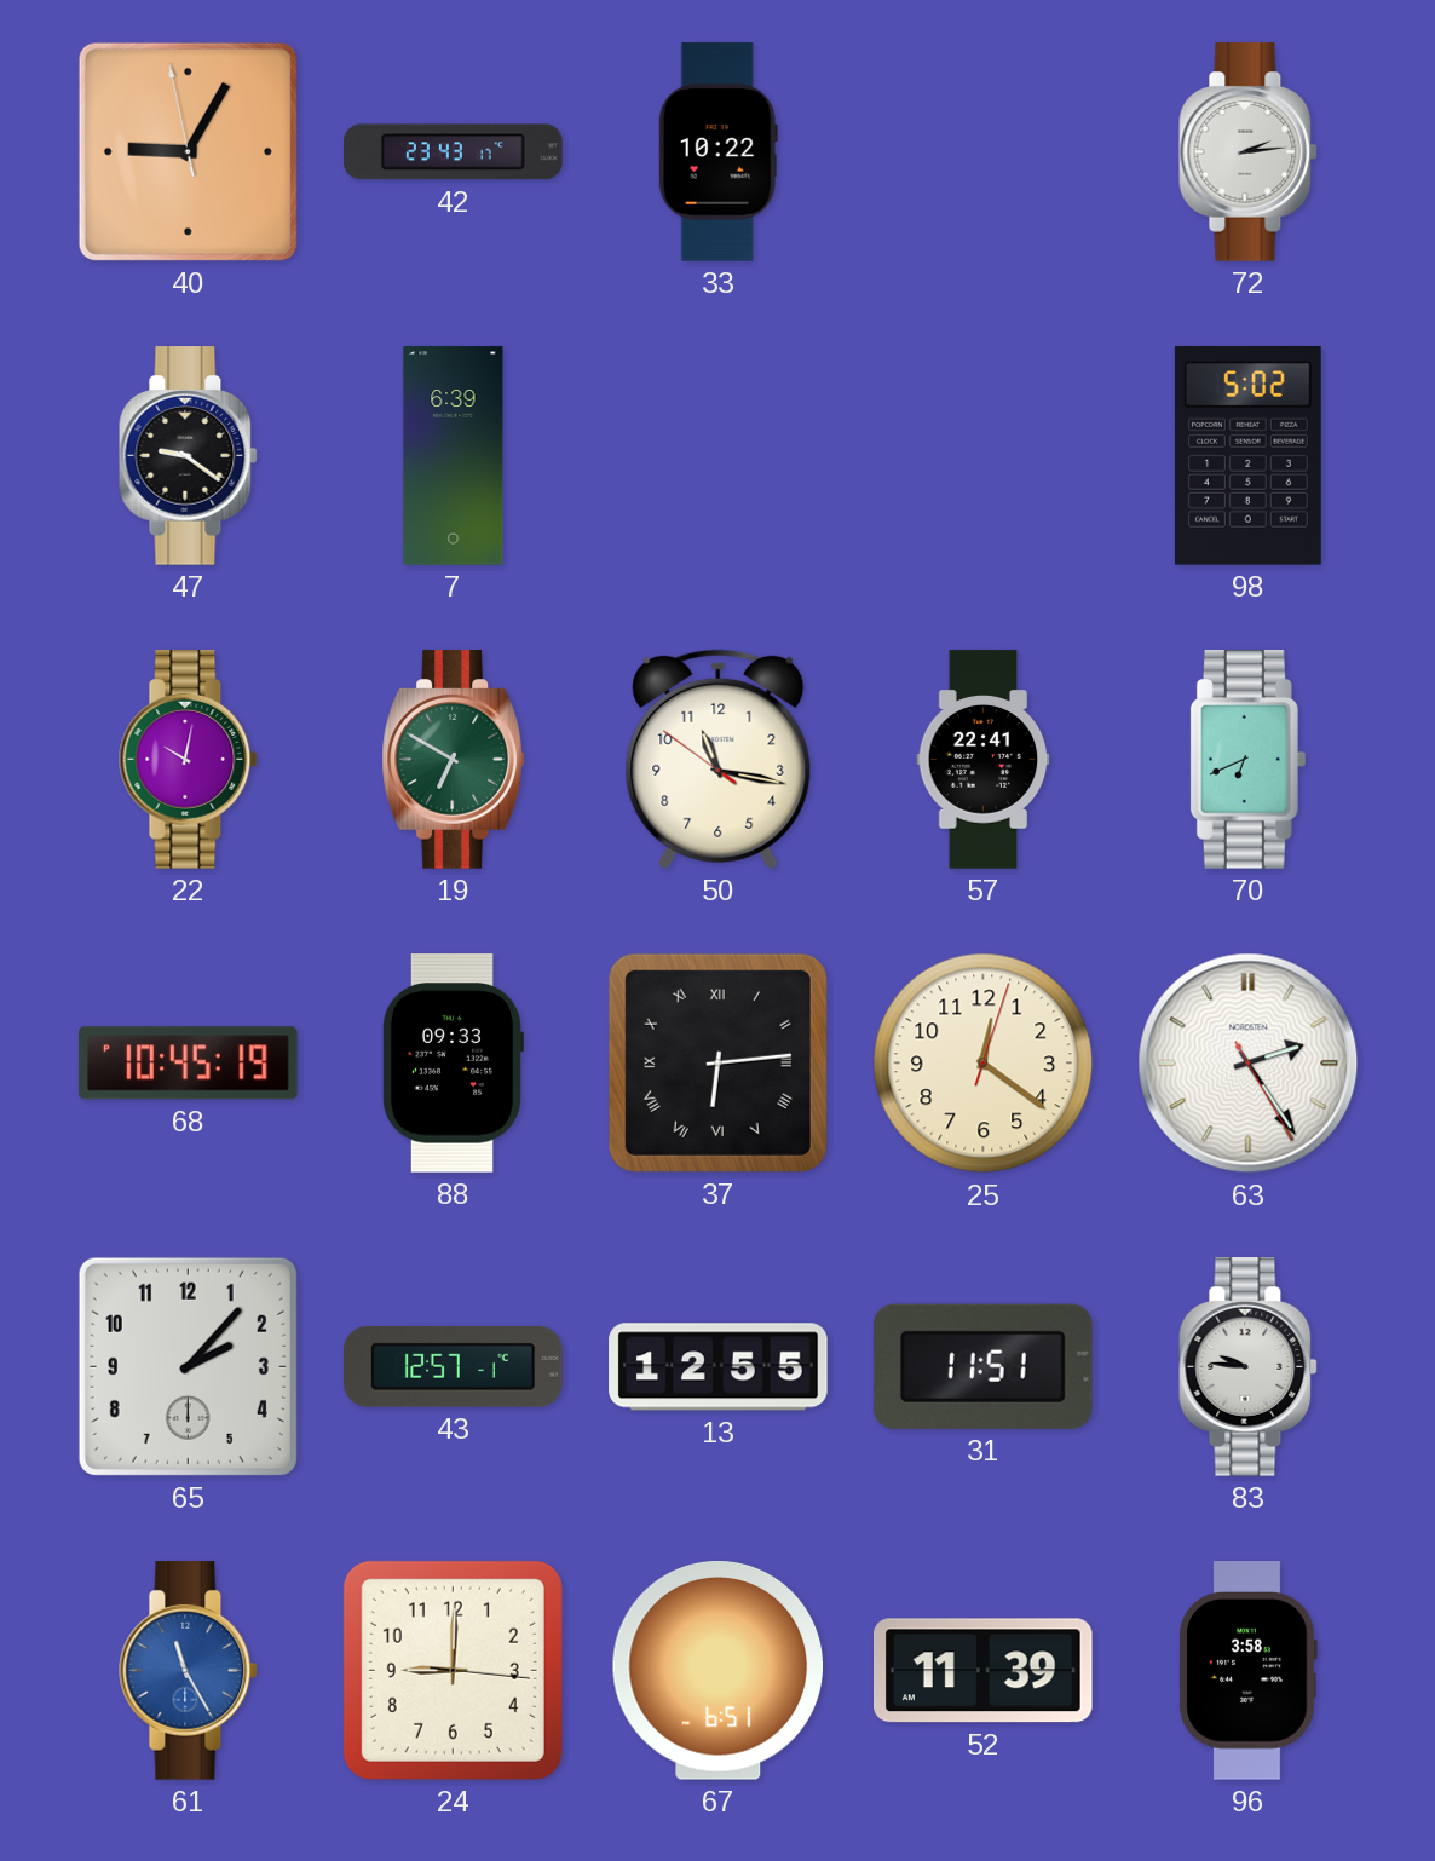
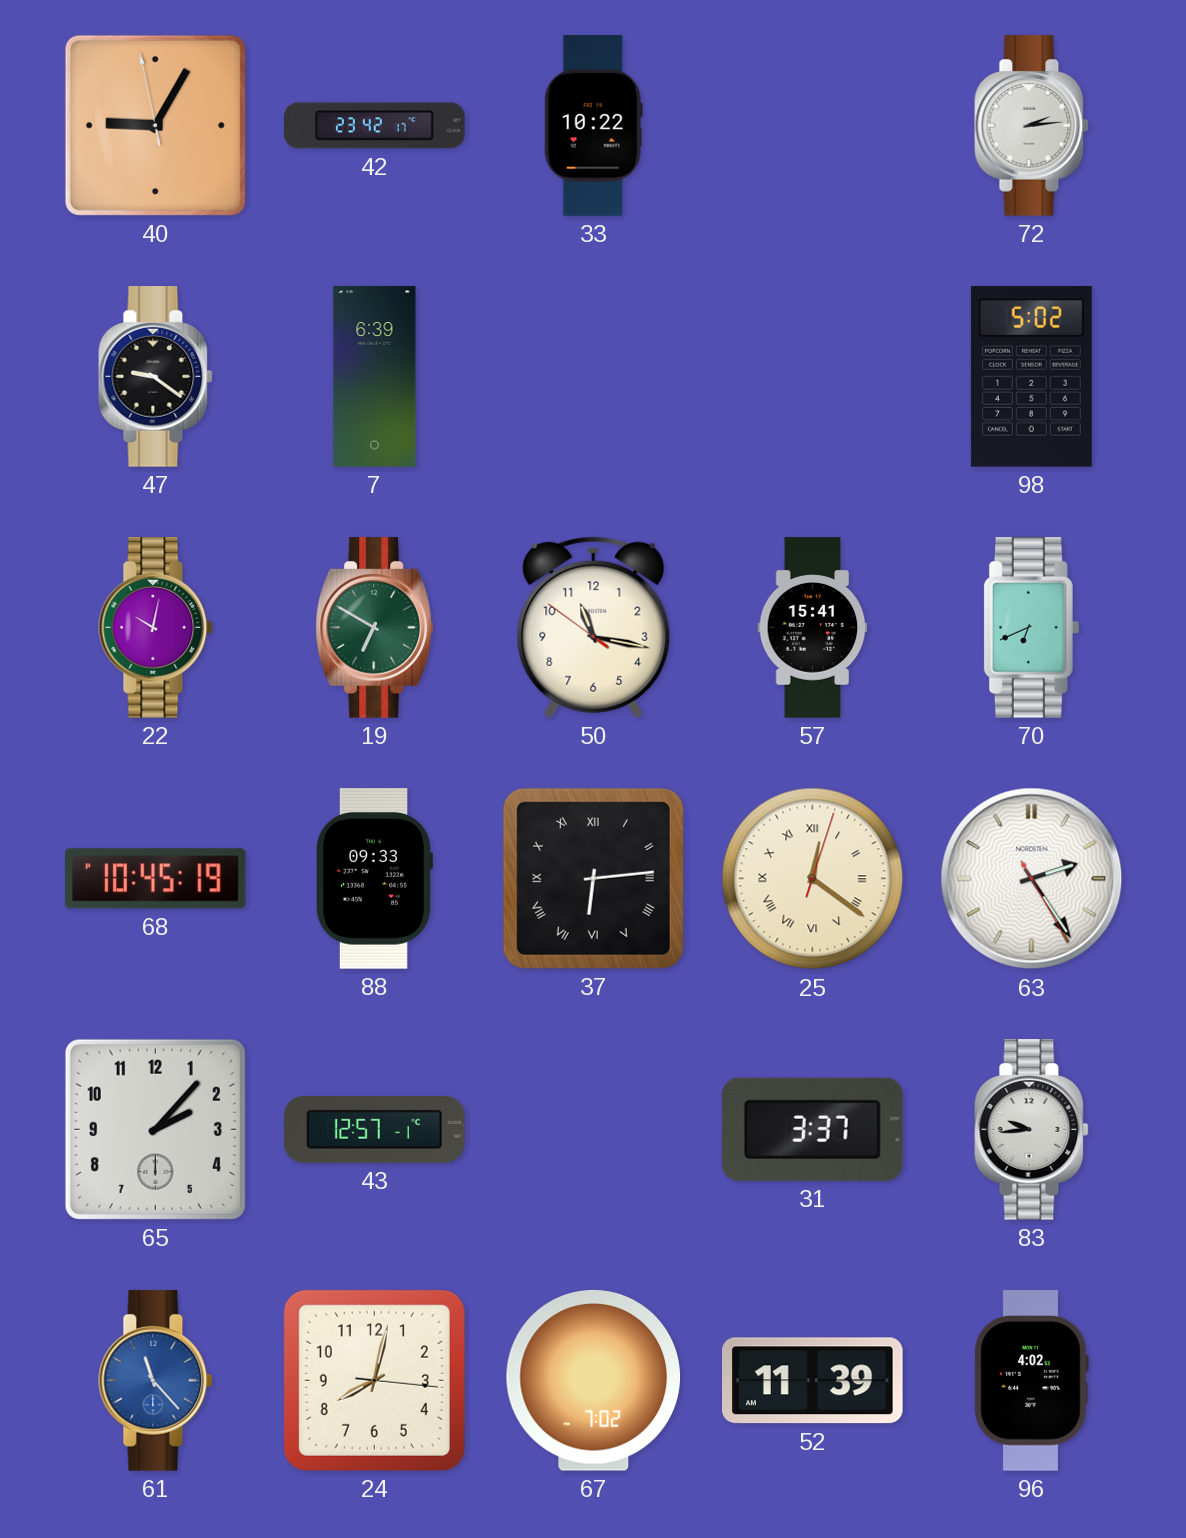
42: 23:43 -> 23:42 (375, 126)
57: 22:41 -> 15:41 (813, 628)
25 numerals: Arabic -> Roman (813, 879)
13: 12:55 -> none (719, 1367)
31: 11:51 -> 3:37 (812, 1129)
83: 9:46 -> 9:44 (1032, 1130)
61: 11:25 -> 11:23 (156, 1381)
24: 9:00 -> 8:02 (374, 1380)
67: 6:51 -> 7:02 (593, 1380)
96: 3:58 -> 4:02 (1031, 1381)
